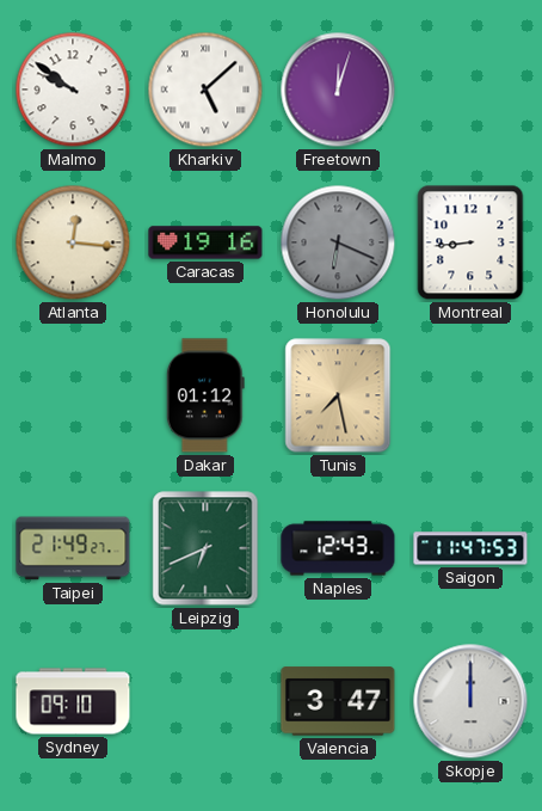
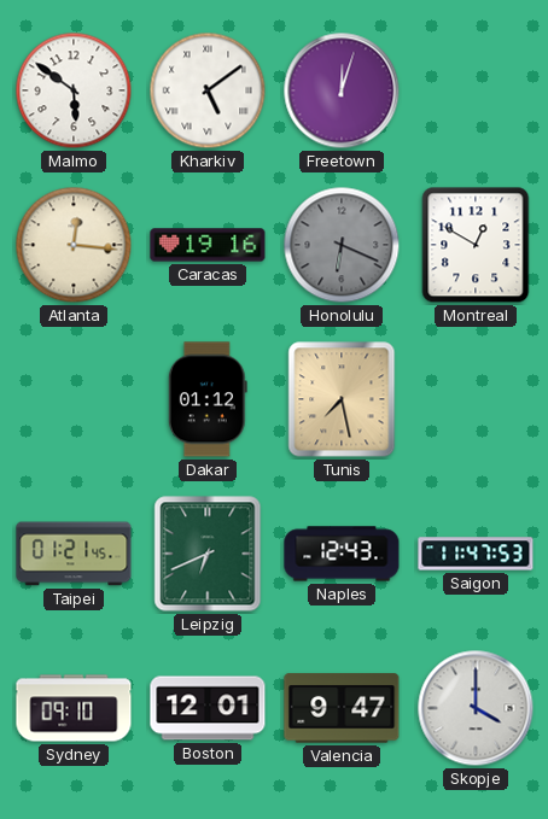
Malmo: 9:51 -> 5:51 (74, 90)
Kharkiv: 5:08 -> 5:09 (208, 90)
Montreal: 8:44 -> 12:50 (476, 245)
Taipei: 21:49 -> 01:21 (74, 554)
Boston: none -> 12:01 (208, 708)
Valencia: 3:47 -> 9:47 (342, 708)
Skopje: 12:00 -> 4:00 (476, 708)
